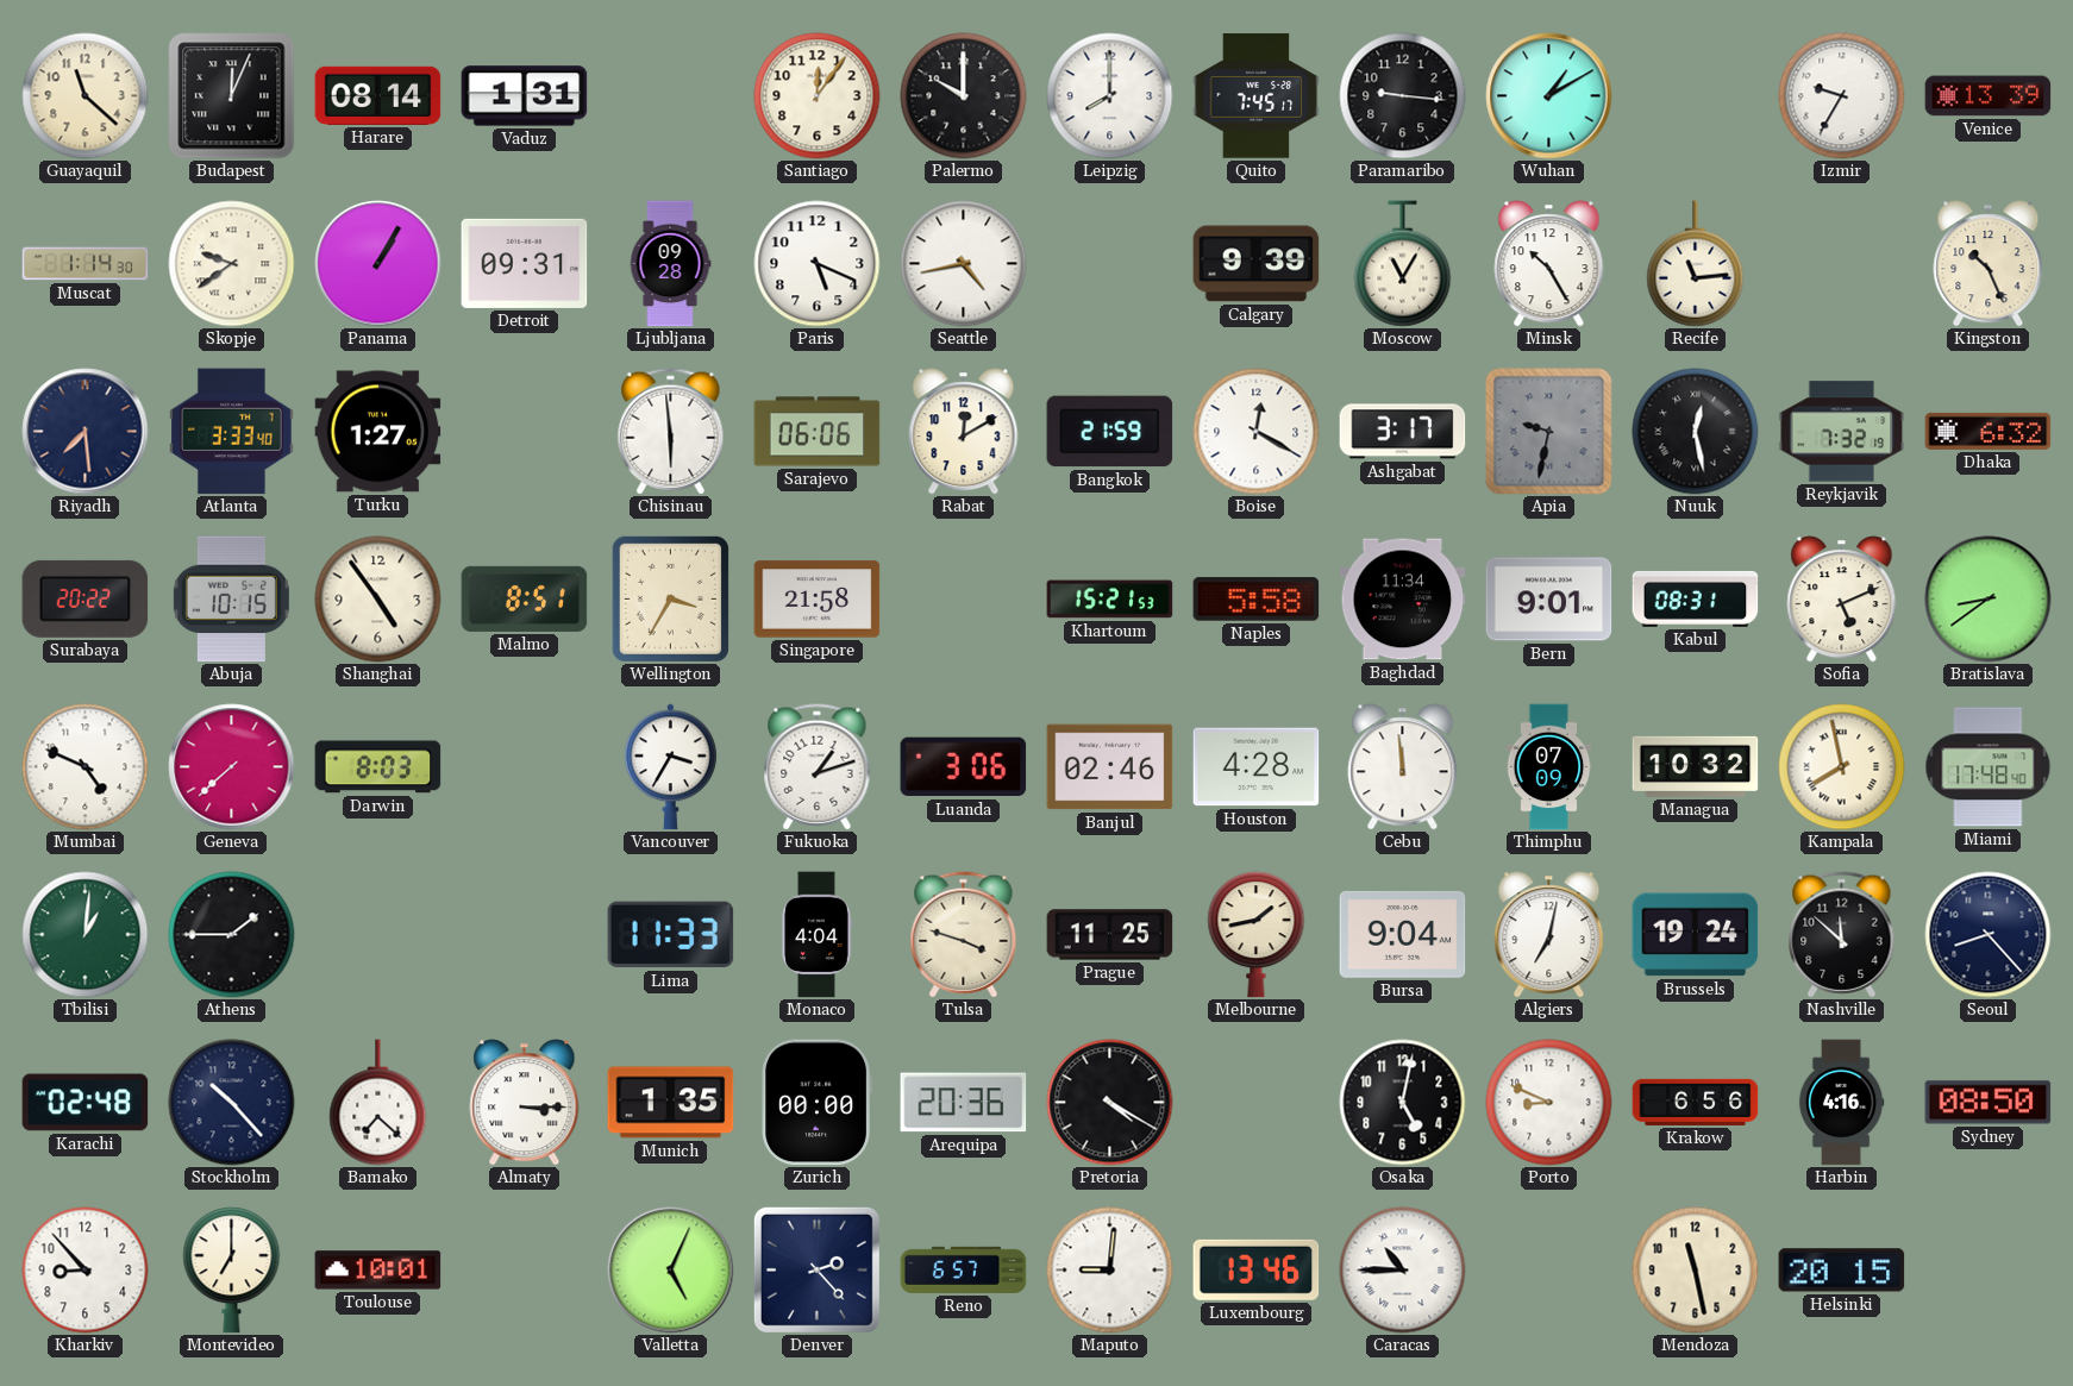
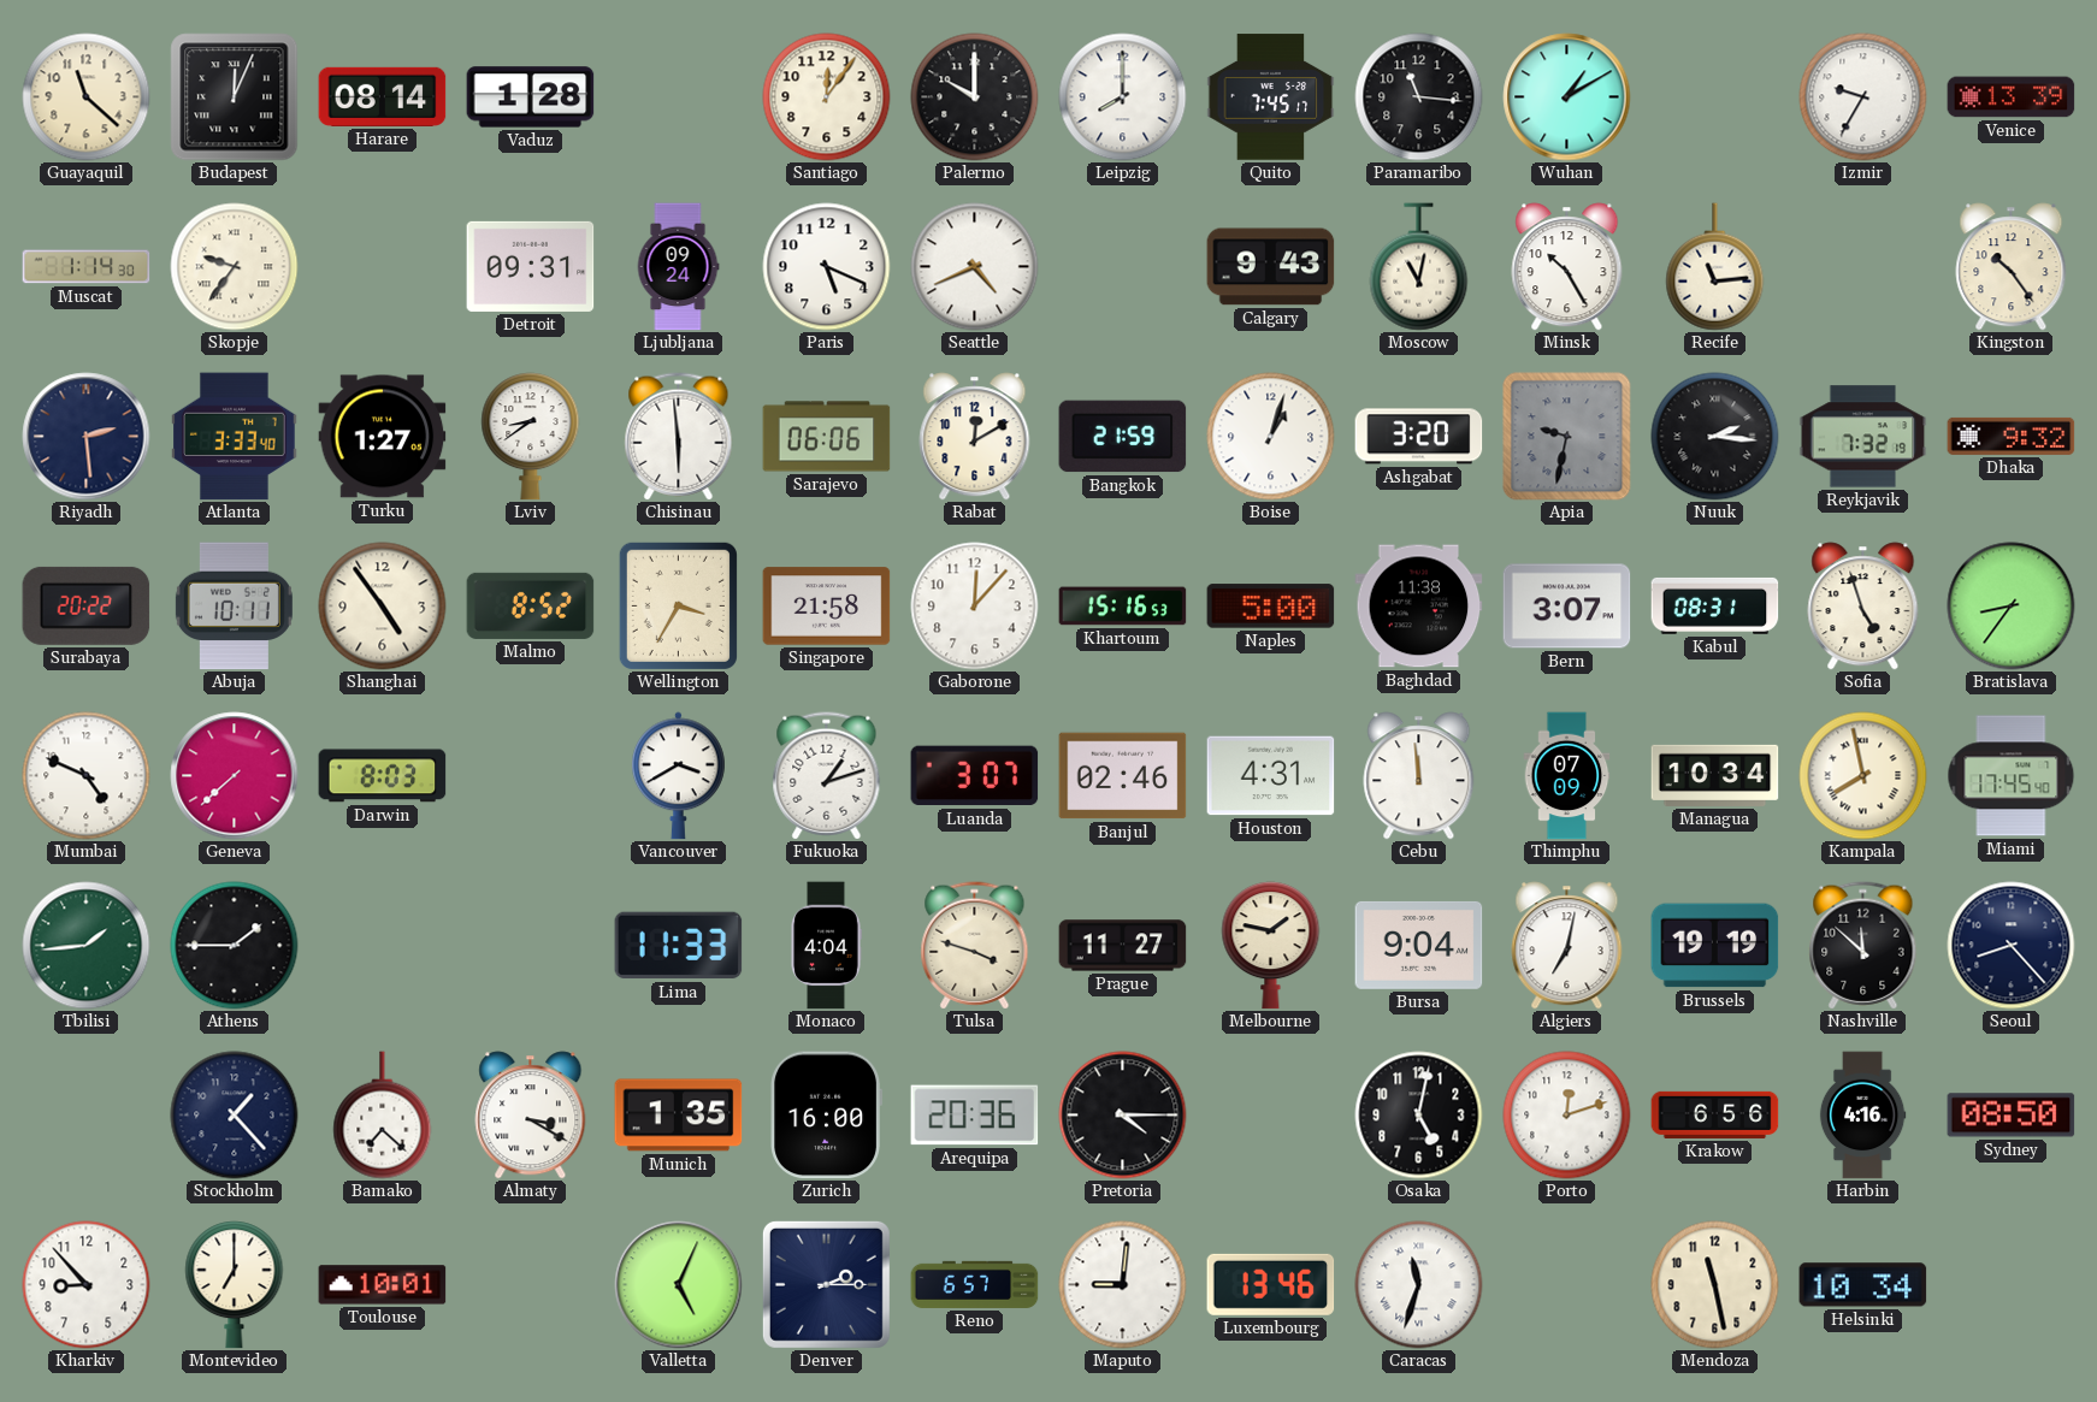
Vaduz: 1:31 -> 1:28 (531, 97)
Paramaribo: 9:16 -> 11:16 (1419, 97)
Skopje: 9:39 -> 9:36 (235, 267)
Panama: 1:05 -> none (378, 264)
Ljubljana: 09:28 -> 09:24 (678, 267)
Seattle: 4:43 -> 4:41 (975, 267)
Calgary: 9:39 -> 9:43 (1271, 267)
Moscow: 11:05 -> 11:02 (1419, 267)
Kingston: 10:26 -> 10:24 (2012, 267)
Riyadh: 7:29 -> 2:29 (87, 437)
Lviv: none -> 8:39 (531, 437)
Boise: 12:20 -> 1:03 (1271, 437)
Ashgabat: 3:17 -> 3:20 (1419, 437)
Nuuk: 12:28 -> 2:16 (1715, 437)
Dhaka: 6:32 -> 9:32 (2012, 436)
Abuja: 10:15 -> 10:11 (234, 607)
Malmo: 8:51 -> 8:52 (531, 605)
Gaborone: none -> 12:07 (975, 607)
Khartoum: 15:21 -> 15:16 (1123, 607)
Naples: 5:58 -> 5:00 (1271, 607)
Baghdad: 11:34 -> 11:38 (1419, 607)
Bern: 9:01 -> 3:07 (1567, 607)
Sofia: 5:11 -> 4:57 (1863, 607)
Bratislava: 8:39 -> 8:36 (2012, 607)
Vancouver: 3:35 -> 3:40 (679, 776)
Luanda: 3:06 -> 3:07 (975, 776)
Houston: 4:28 -> 4:31 (1271, 776)
Managua: 10:32 -> 10:34 (1715, 775)
Miami: 17:48 -> 17:45 (2012, 776)
Tbilisi: 1:01 -> 1:44 (87, 946)
Prague: 11:25 -> 11:27 (1123, 946)
Melbourne: 1:43 -> 1:47 (1271, 946)
Brussels: 19:24 -> 19:19 (1715, 946)
Karachi: 02:48 -> none (86, 1103)
Stockholm: 10:23 -> 1:23 (235, 1116)
Almaty: 3:15 -> 3:20 (531, 1116)
Zurich: 00:00 -> 16:00 (826, 1116)
Pretoria: 4:20 -> 4:15 (1123, 1116)
Porto: 8:49 -> 12:12 (1567, 1116)
Denver: 2:23 -> 2:15 (826, 1284)
Caracas: 10:45 -> 11:33 (1419, 1285)
Helsinki: 20:15 -> 10:34 (1863, 1285)
